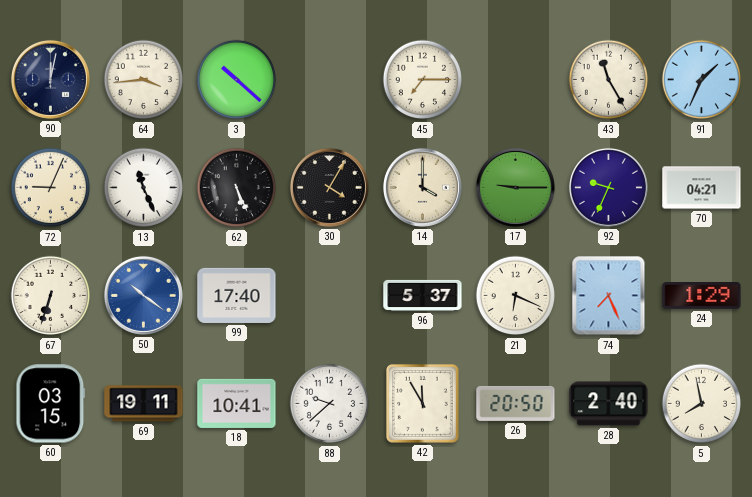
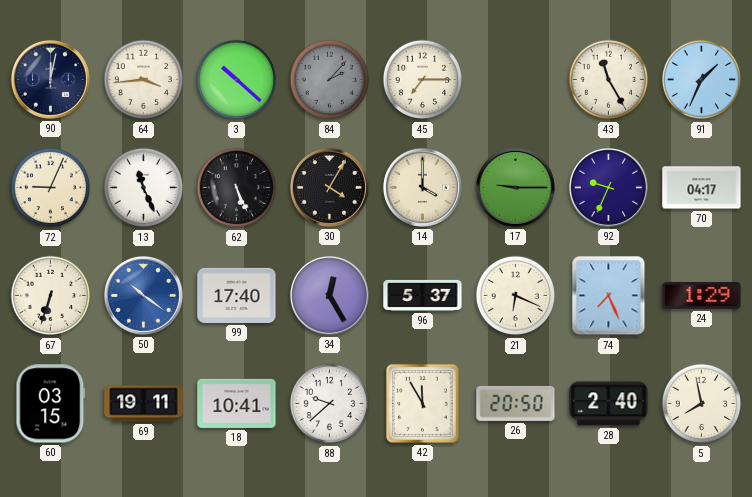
84: none -> 2:07 (330, 80)
70: 04:21 -> 04:17 (702, 188)
34: none -> 12:25 (329, 295)
